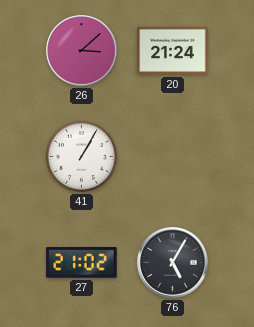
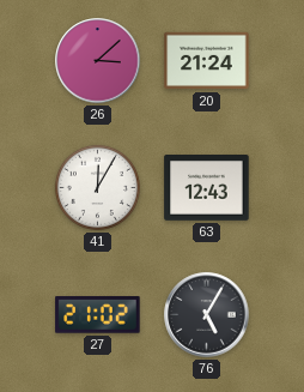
41: 1:05 -> 12:05 (97, 187)
63: none -> 12:43 (207, 188)
